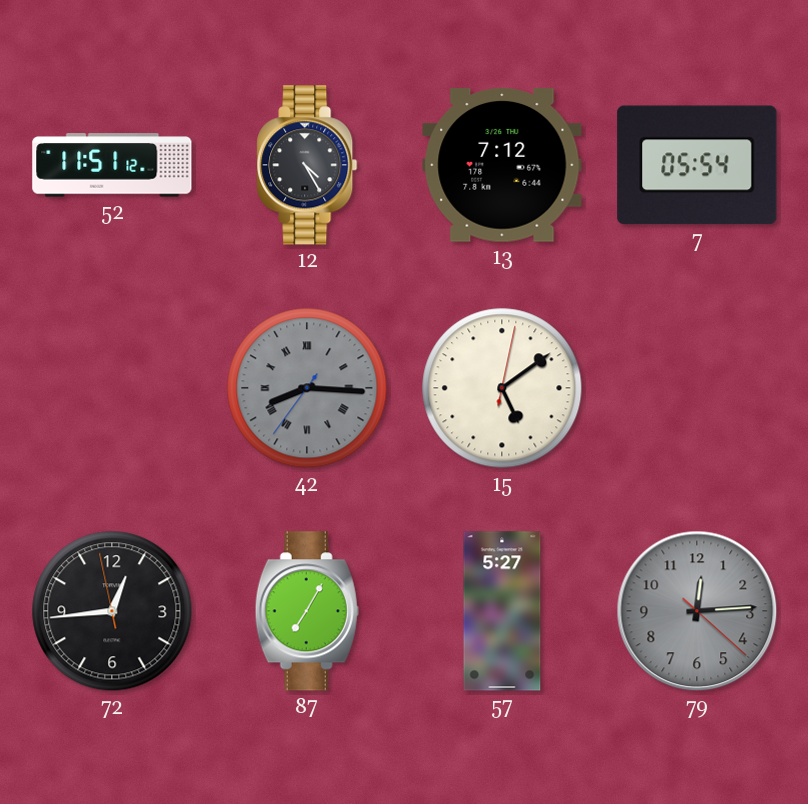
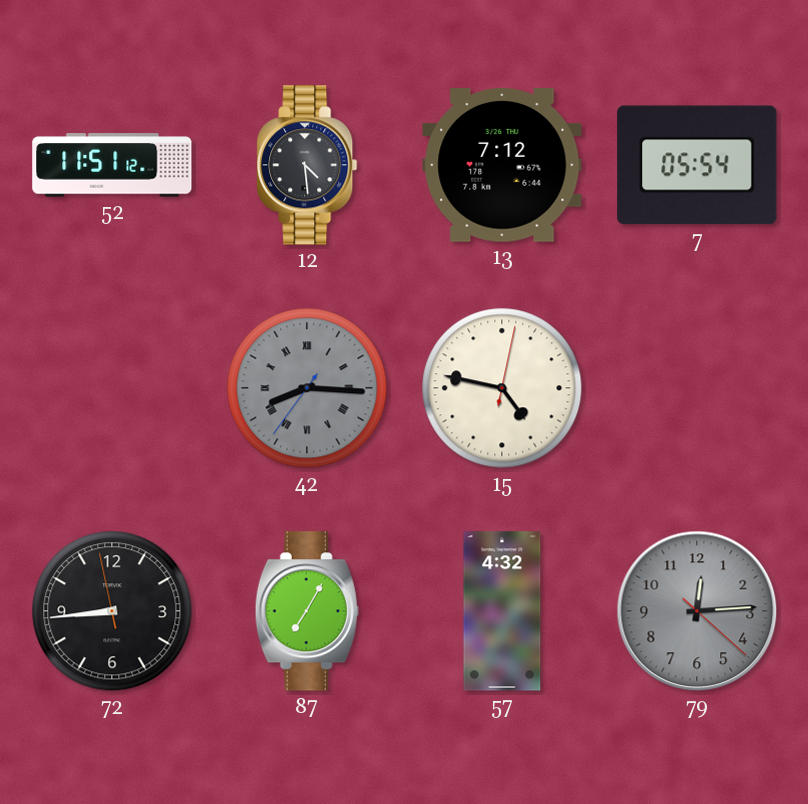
12: 4:25 -> 4:29 (307, 165)
15: 5:09 -> 4:47 (502, 388)
72: 12:43 -> 8:43 (112, 611)
57: 5:27 -> 4:32 (502, 611)
